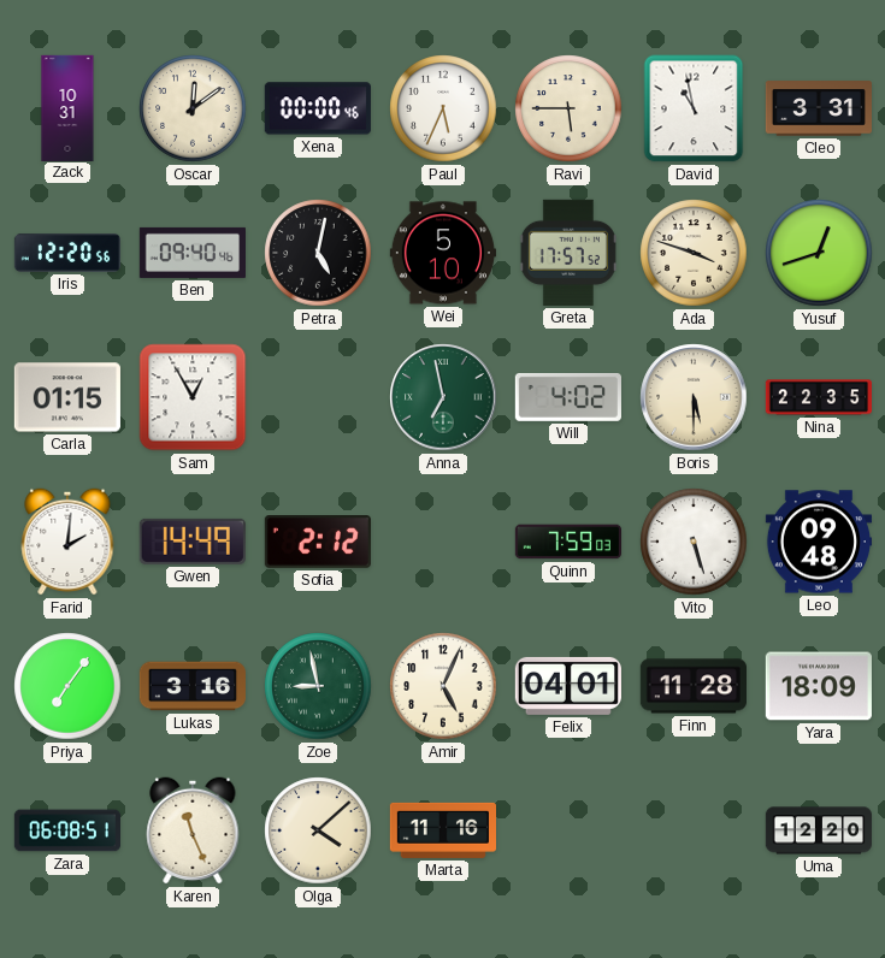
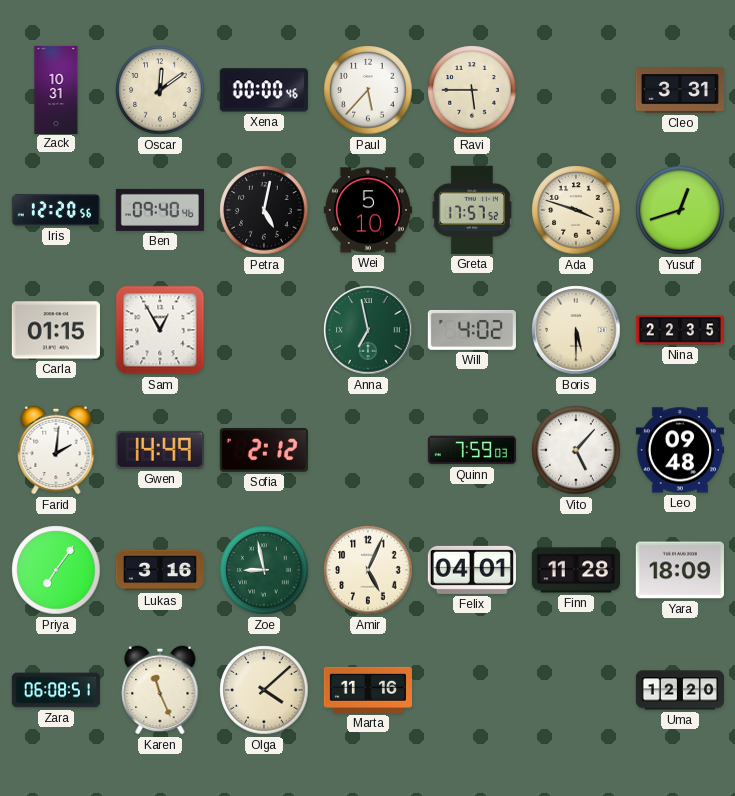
Paul: 5:34 -> 5:37 (368, 90)
David: 10:58 -> none (694, 108)
Vito: 5:27 -> 5:07 (576, 450)
